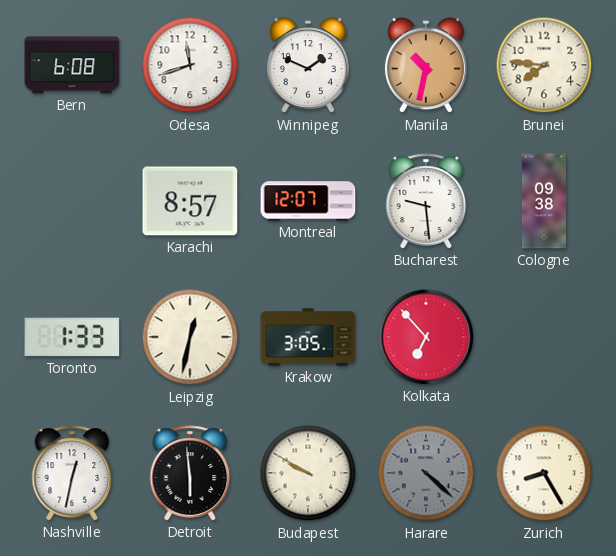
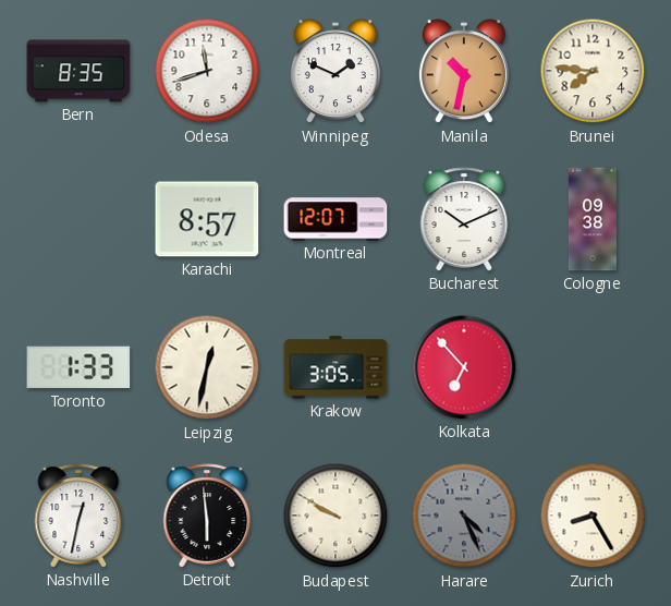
Bern: 6:08 -> 8:35 (78, 71)
Bucharest: 9:29 -> 10:11 (464, 219)
Harare: 4:22 -> 4:26 (464, 516)
